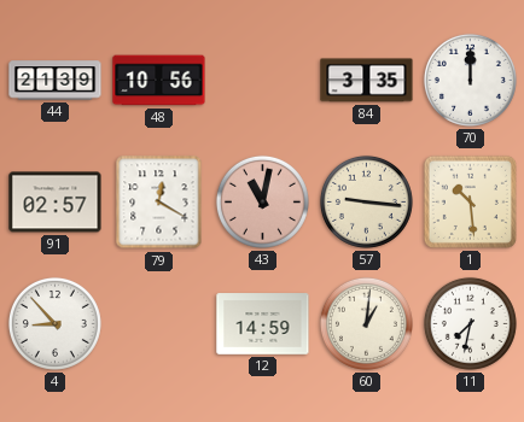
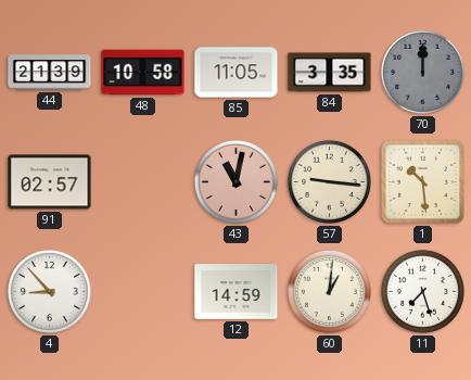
48: 10:56 -> 10:58 (143, 73)
85: none -> 11:05 (237, 73)
70 dial: white -> grey (422, 72)
79: 12:20 -> none (159, 203)
11: 7:32 -> 7:27 (422, 291)
